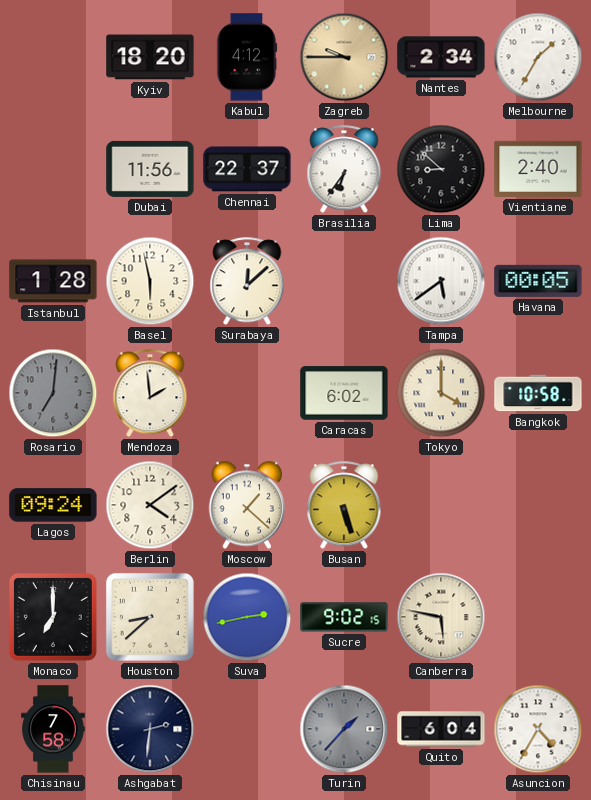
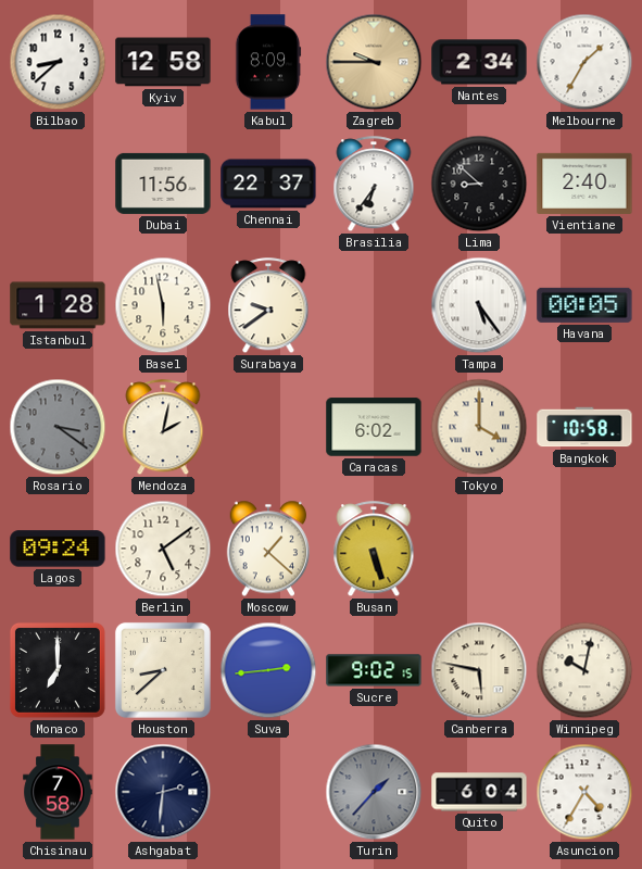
Bilbao: none -> 8:38 (58, 62)
Kyiv: 18:20 -> 12:58 (163, 62)
Kabul: 4:12 -> 8:09 (268, 62)
Surabaya: 12:08 -> 9:39 (268, 306)
Tampa: 5:39 -> 5:24 (479, 305)
Rosario: 7:01 -> 3:21 (58, 427)
Mendoza: 1:59 -> 2:02 (163, 428)
Berlin: 4:09 -> 5:09 (163, 549)
Suva: 2:43 -> 2:44 (268, 670)
Winnipeg: none -> 10:02 (584, 670)
